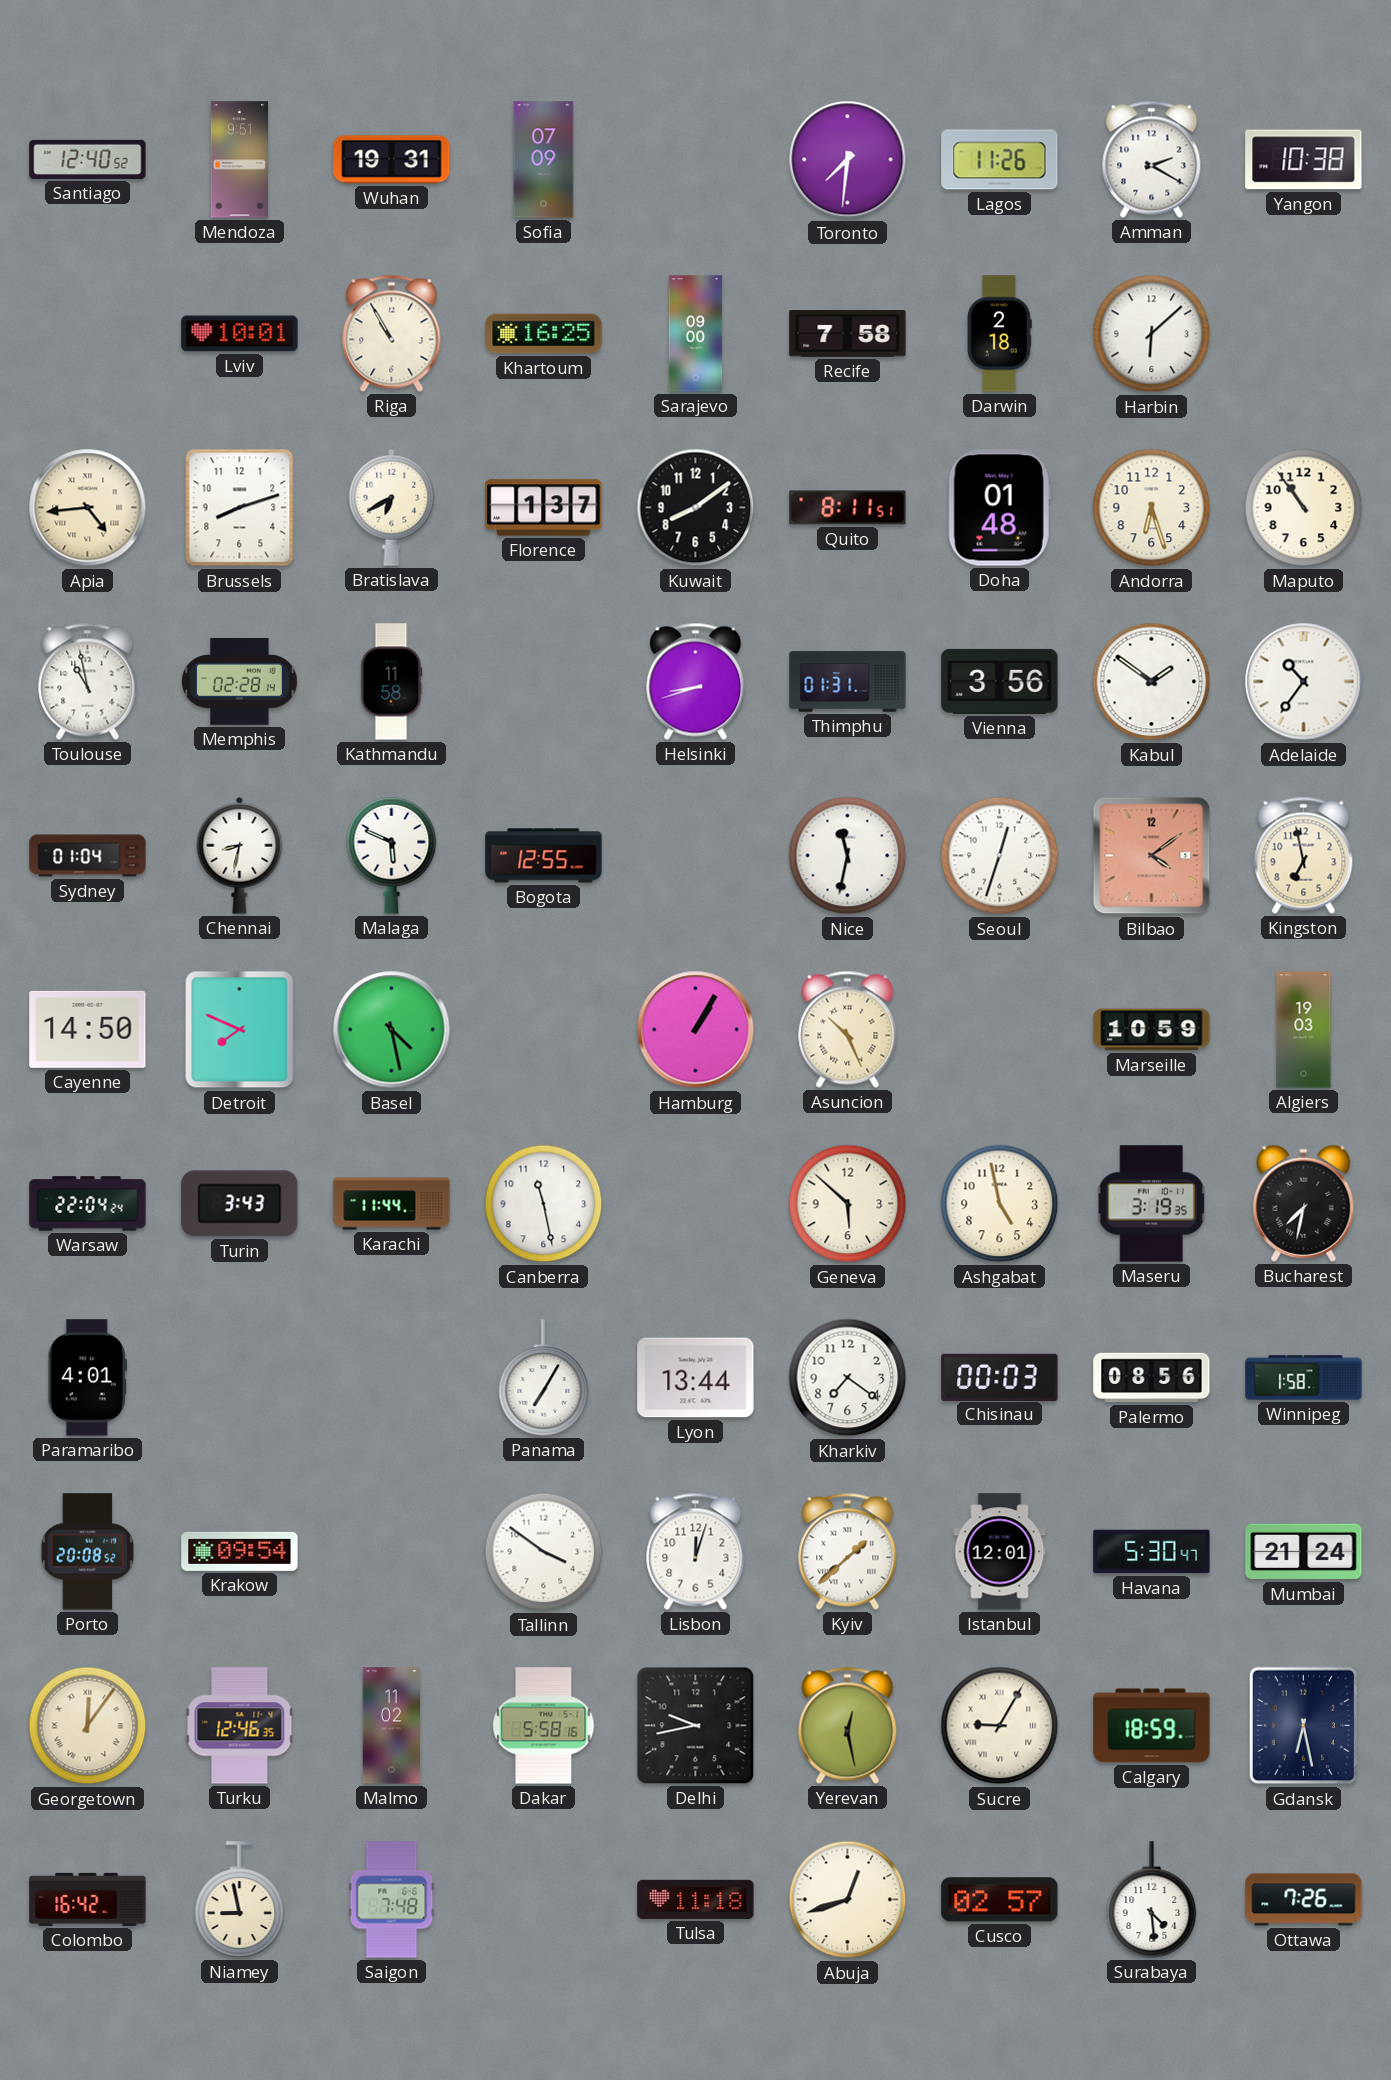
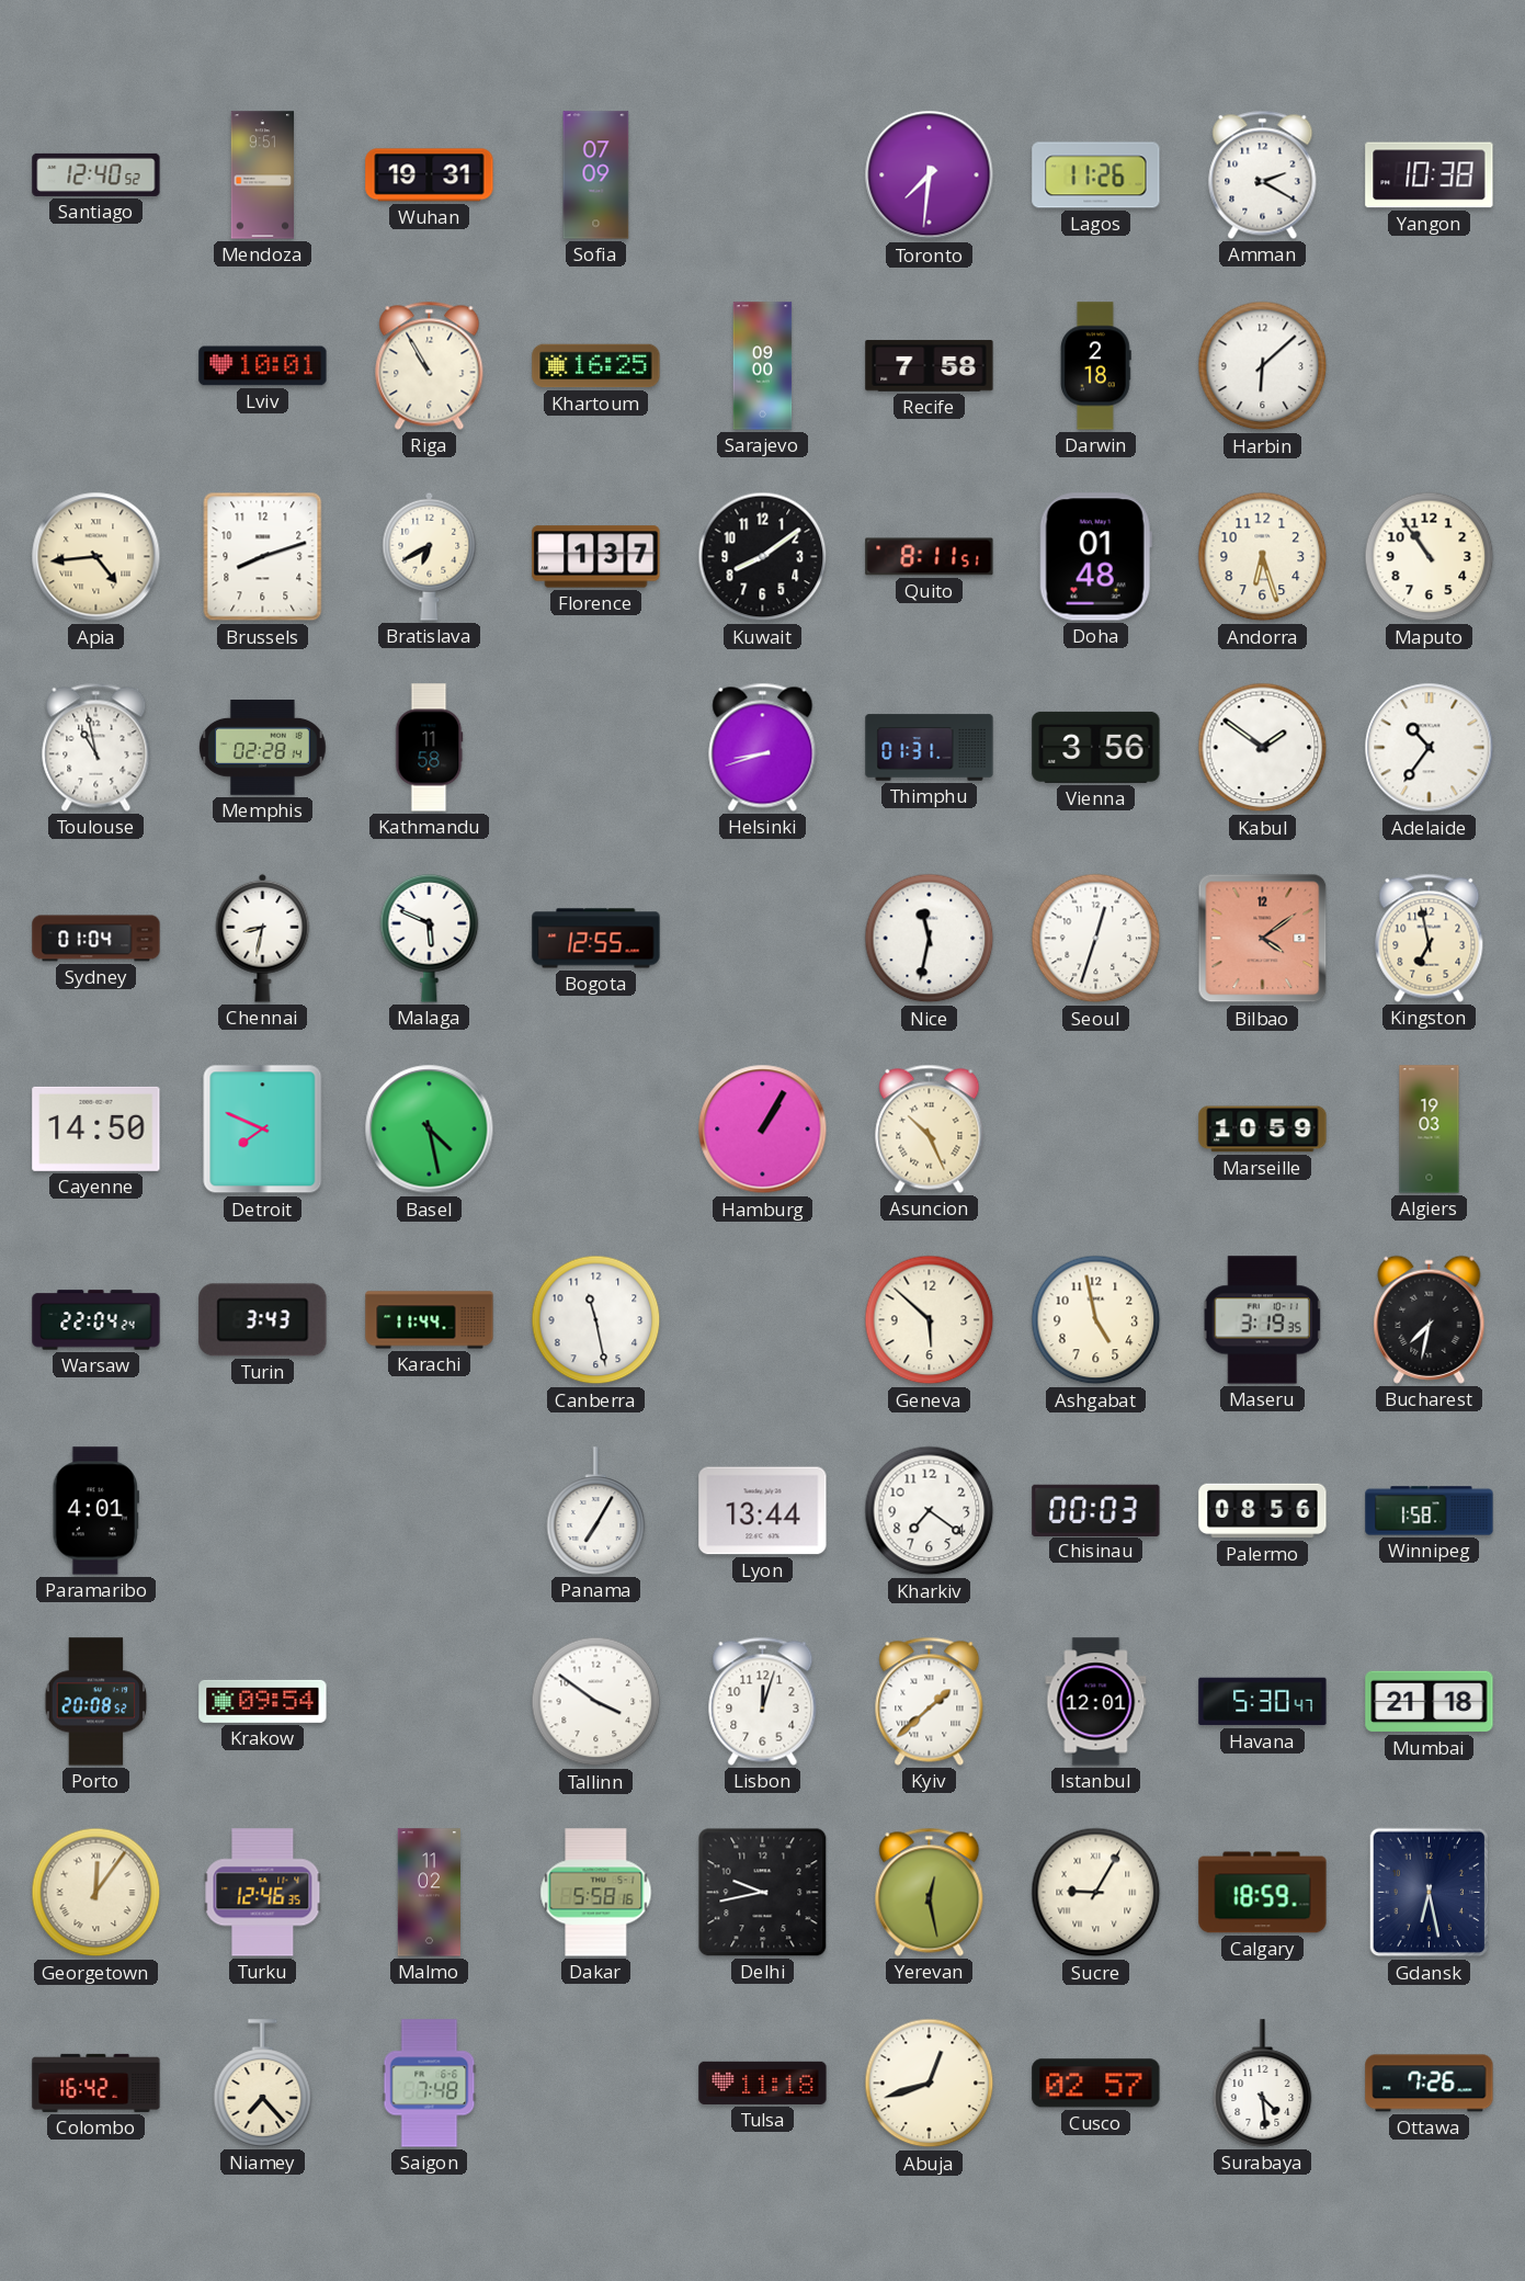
Mumbai: 21:24 -> 21:18 (1430, 1702)
Niamey: 8:58 -> 7:23 (263, 2084)
